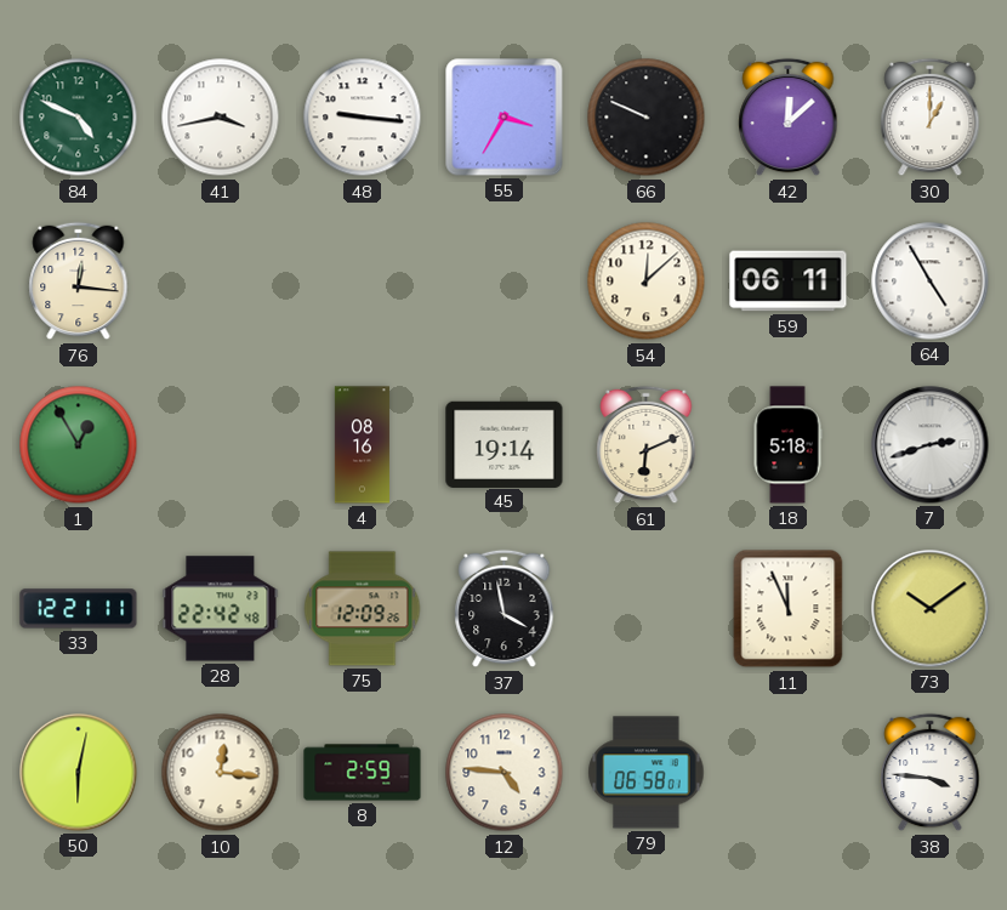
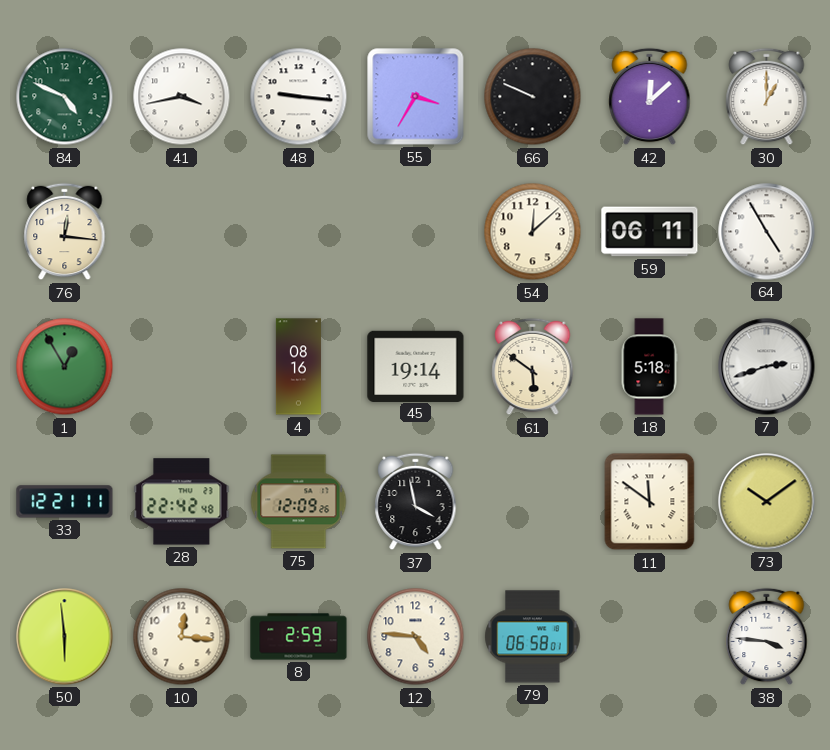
61: 6:11 -> 5:51 (533, 367)
11: 11:56 -> 11:51 (650, 502)
50: 6:02 -> 5:59 (65, 637)
